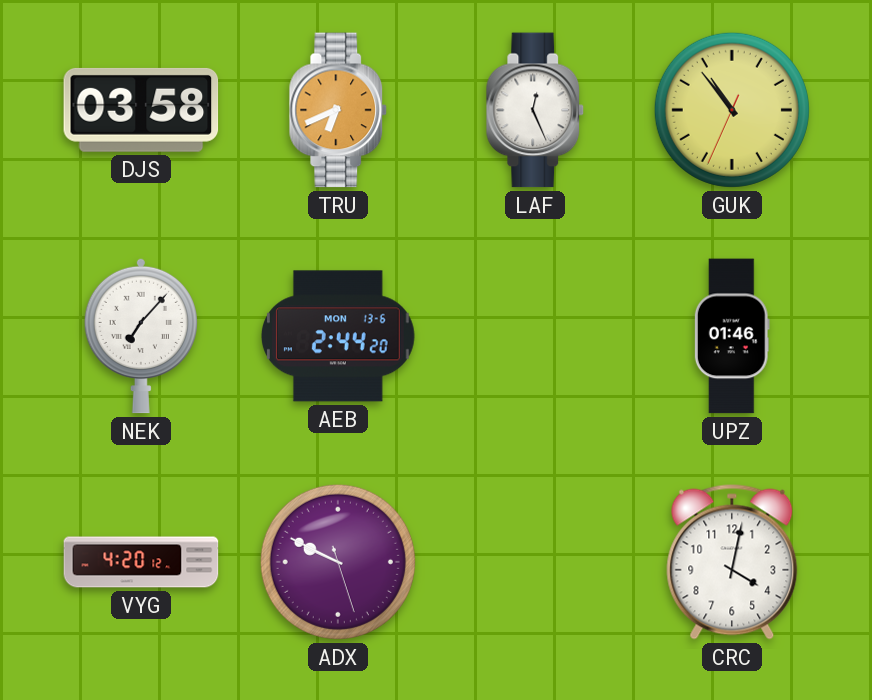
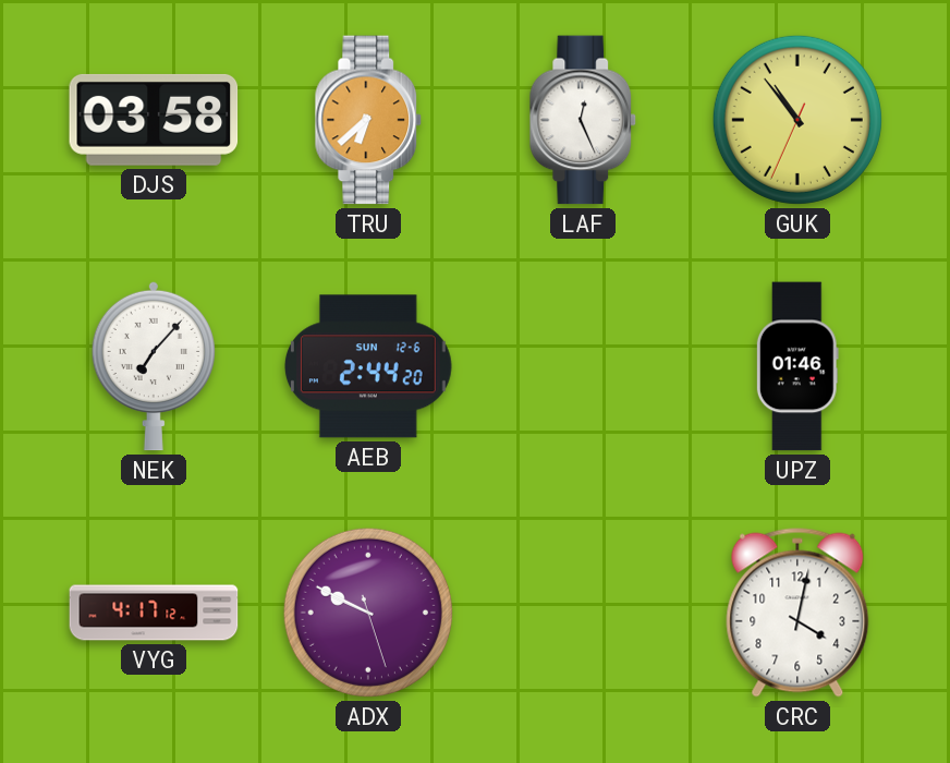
TRU: 6:41 -> 6:38 (368, 120)
AEB date: MON 13-6 -> SUN 12-6 (368, 366)
VYG: 4:20 -> 4:17 (154, 613)
